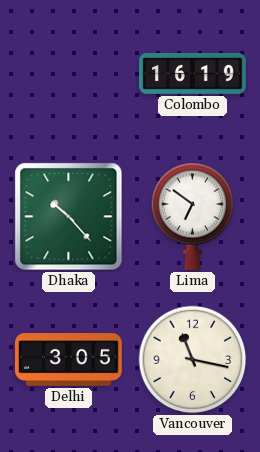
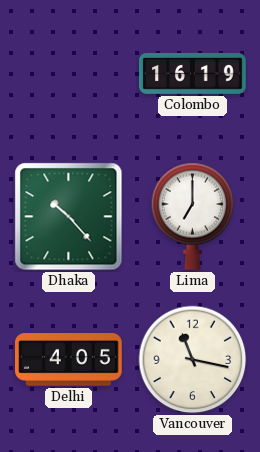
Lima: 6:51 -> 7:00 (193, 216)
Delhi: 3:05 -> 4:05 (69, 360)
